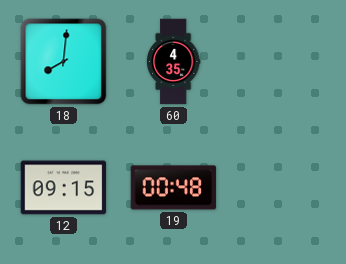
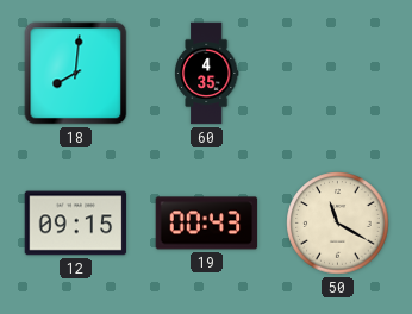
19: 00:48 -> 00:43 (207, 224)
50: none -> 11:20 (338, 224)
